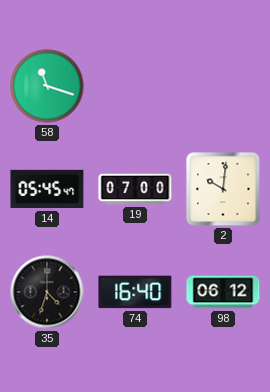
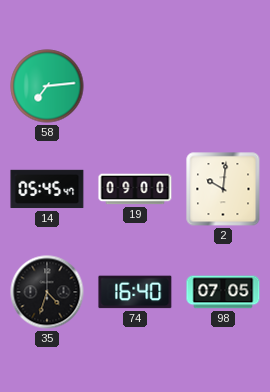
58: 11:18 -> 7:14 (47, 86)
19: 07:00 -> 09:00 (135, 189)
98: 06:12 -> 07:05 (223, 292)
